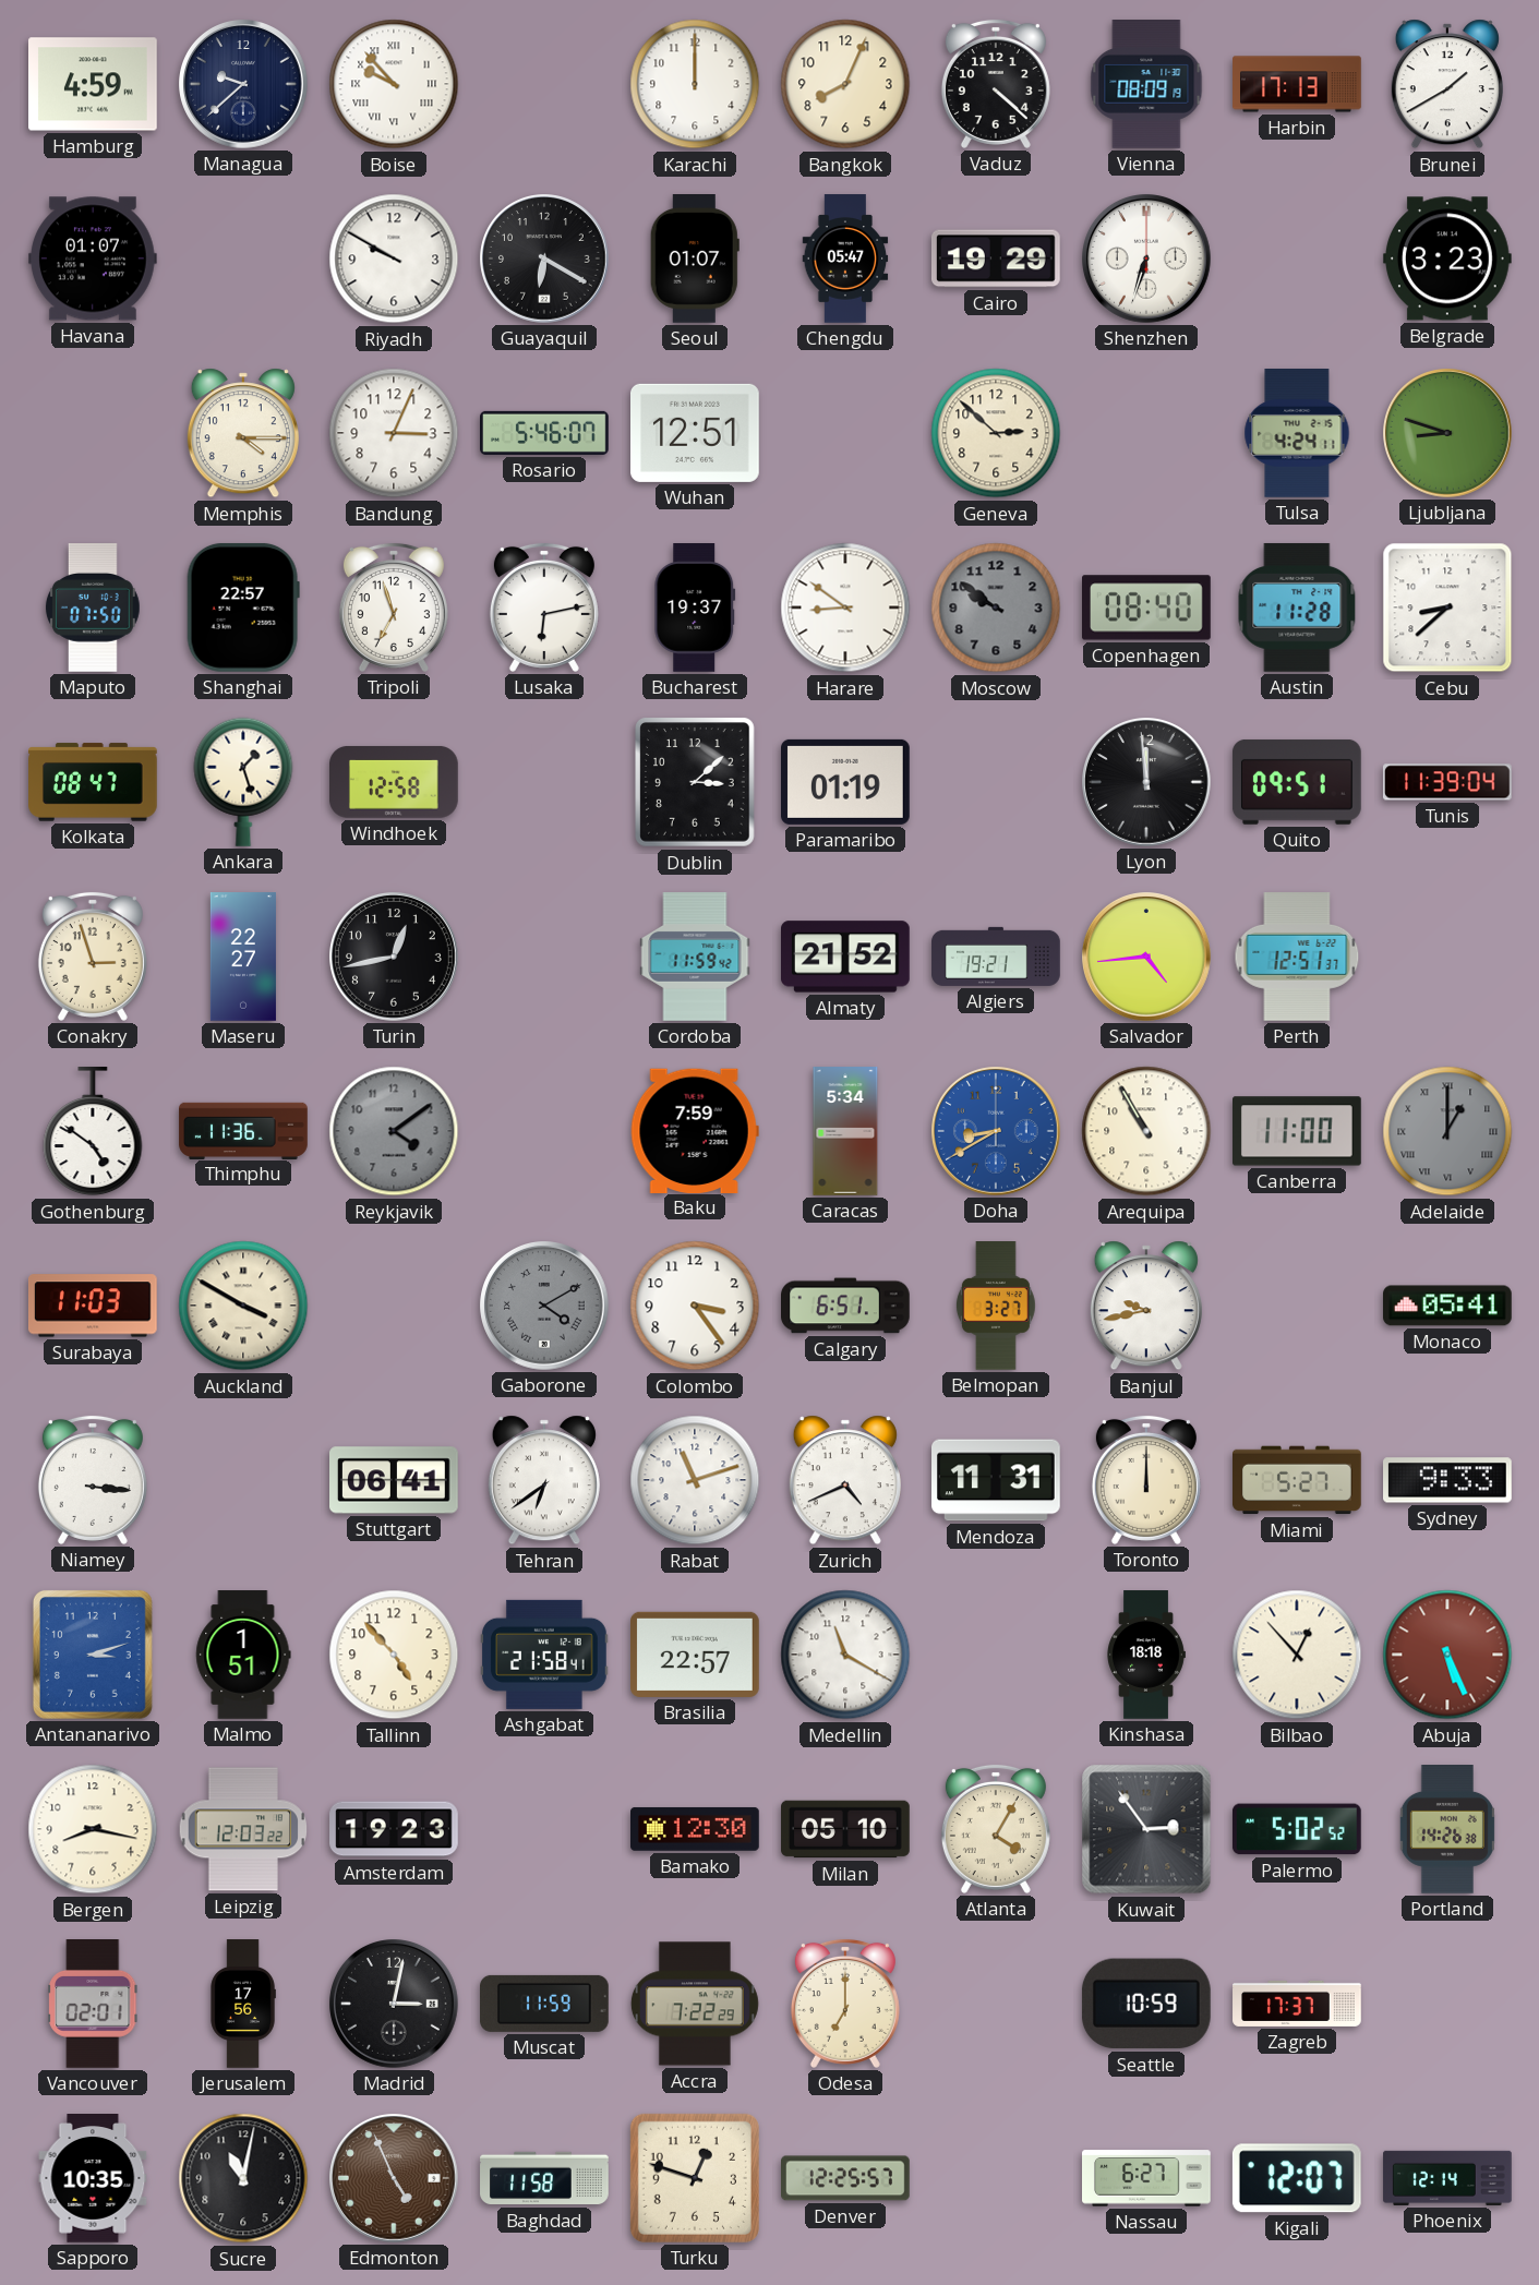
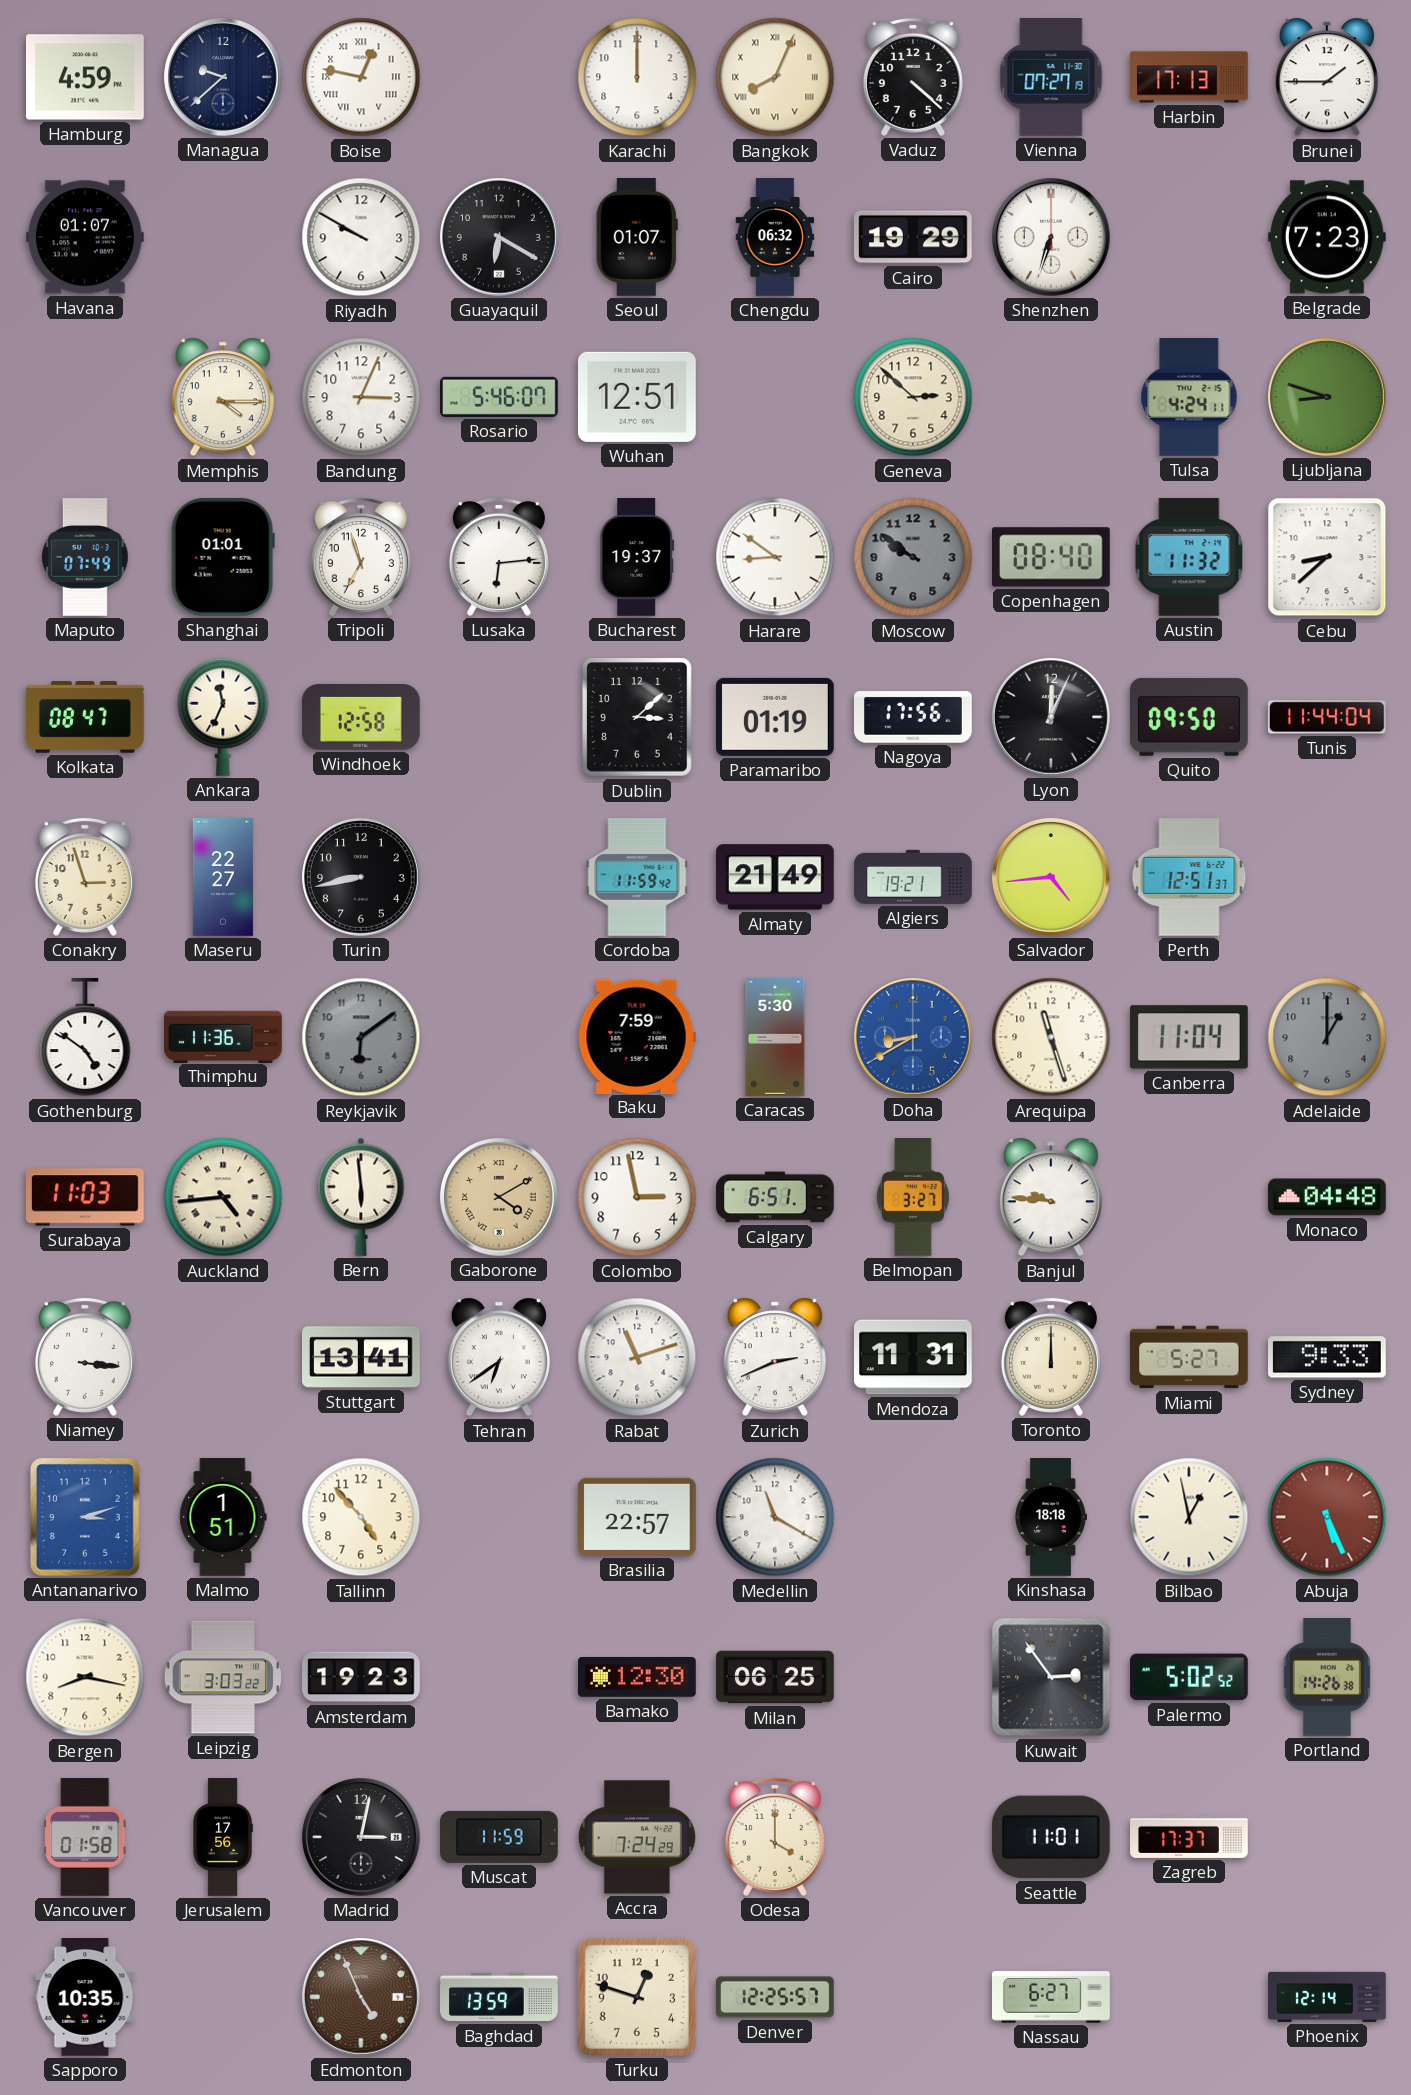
Boise: 9:53 -> 12:47 (361, 77)
Bangkok numerals: Arabic -> Roman (775, 77)
Vienna: 08:09 -> 07:27 (1051, 78)
Brunei: 1:40 -> 1:45 (1327, 77)
Chengdu: 05:47 -> 06:32 (775, 237)
Belgrade: 3:23 -> 7:23 (1327, 237)
Maputo: 07:50 -> 07:49 (85, 558)
Shanghai: 22:57 -> 01:01 (223, 557)
Lusaka: 6:13 -> 6:14 (499, 557)
Austin: 11:28 -> 11:32 (1189, 557)
Ankara: 1:27 -> 11:34 (223, 717)
Nagoya: none -> 17:56 (914, 717)
Lyon: 11:59 -> 12:04 (1052, 718)
Quito: 09:51 -> 09:50 (1189, 717)
Tunis: 11:39 -> 11:44 (1327, 717)
Turin: 12:43 -> 8:43 (362, 878)
Almaty: 21:52 -> 21:49 (776, 877)
Reykjavik: 4:09 -> 6:09 (361, 1037)
Caracas: 5:34 -> 5:30 (775, 1037)
Arequipa: 10:55 -> 11:27 (1051, 1037)
Canberra: 11:00 -> 11:04 (1190, 1037)
Adelaide numerals: Roman -> Arabic (1327, 1037)
Auckland: 3:50 -> 4:44 (223, 1197)
Bern: none -> 5:59 (361, 1197)
Gaborone dial: grey -> champagne (500, 1198)
Colombo: 3:24 -> 2:58 (637, 1197)
Banjul: 9:43 -> 9:46 (1051, 1197)
Monaco: 05:41 -> 04:48 (1328, 1197)
Stuttgart: 06:41 -> 13:41 (362, 1357)
Zurich: 4:41 -> 2:41 (775, 1357)
Ashgabat: 21:58 -> none (545, 1655)
Bilbao: 12:53 -> 12:58 (1189, 1517)
Leipzig: 12:03 -> 3:03 (223, 1677)
Milan: 05:10 -> 06:25 (775, 1677)
Atlanta: 4:05 -> none (996, 1829)
Vancouver: 02:01 -> 01:58 (85, 1838)
Accra: 7:22 -> 7:24 (637, 1837)
Odesa: 7:00 -> 4:00 (775, 1837)
Seattle: 10:59 -> 11:01 (1051, 1837)
Sucre: 11:02 -> none (243, 2178)
Baghdad: 11:58 -> 13:59 (499, 1997)
Kigali: 12:07 -> none (1297, 2178)
